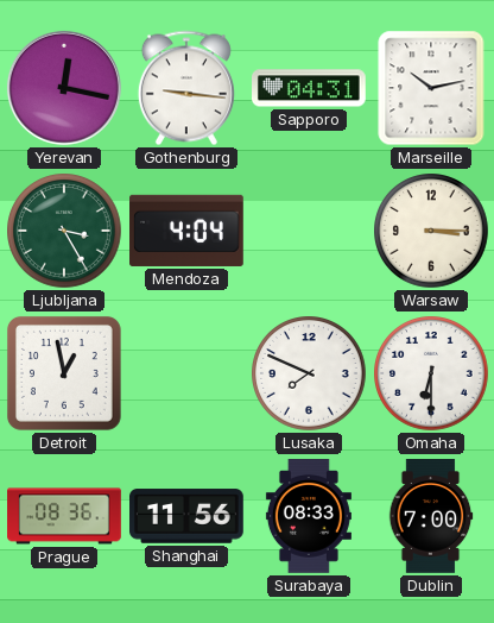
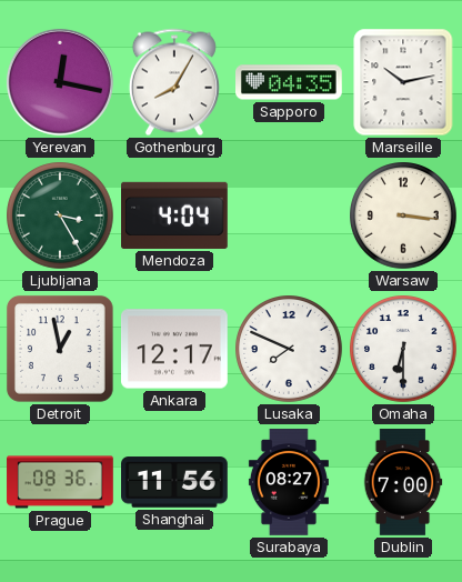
Gothenburg: 9:16 -> 8:05 (174, 82)
Sapporo: 04:31 -> 04:35 (290, 82)
Warsaw: 3:15 -> 3:16 (403, 215)
Ankara: none -> 12:17 (174, 349)
Surabaya: 08:33 -> 08:27 (289, 482)
